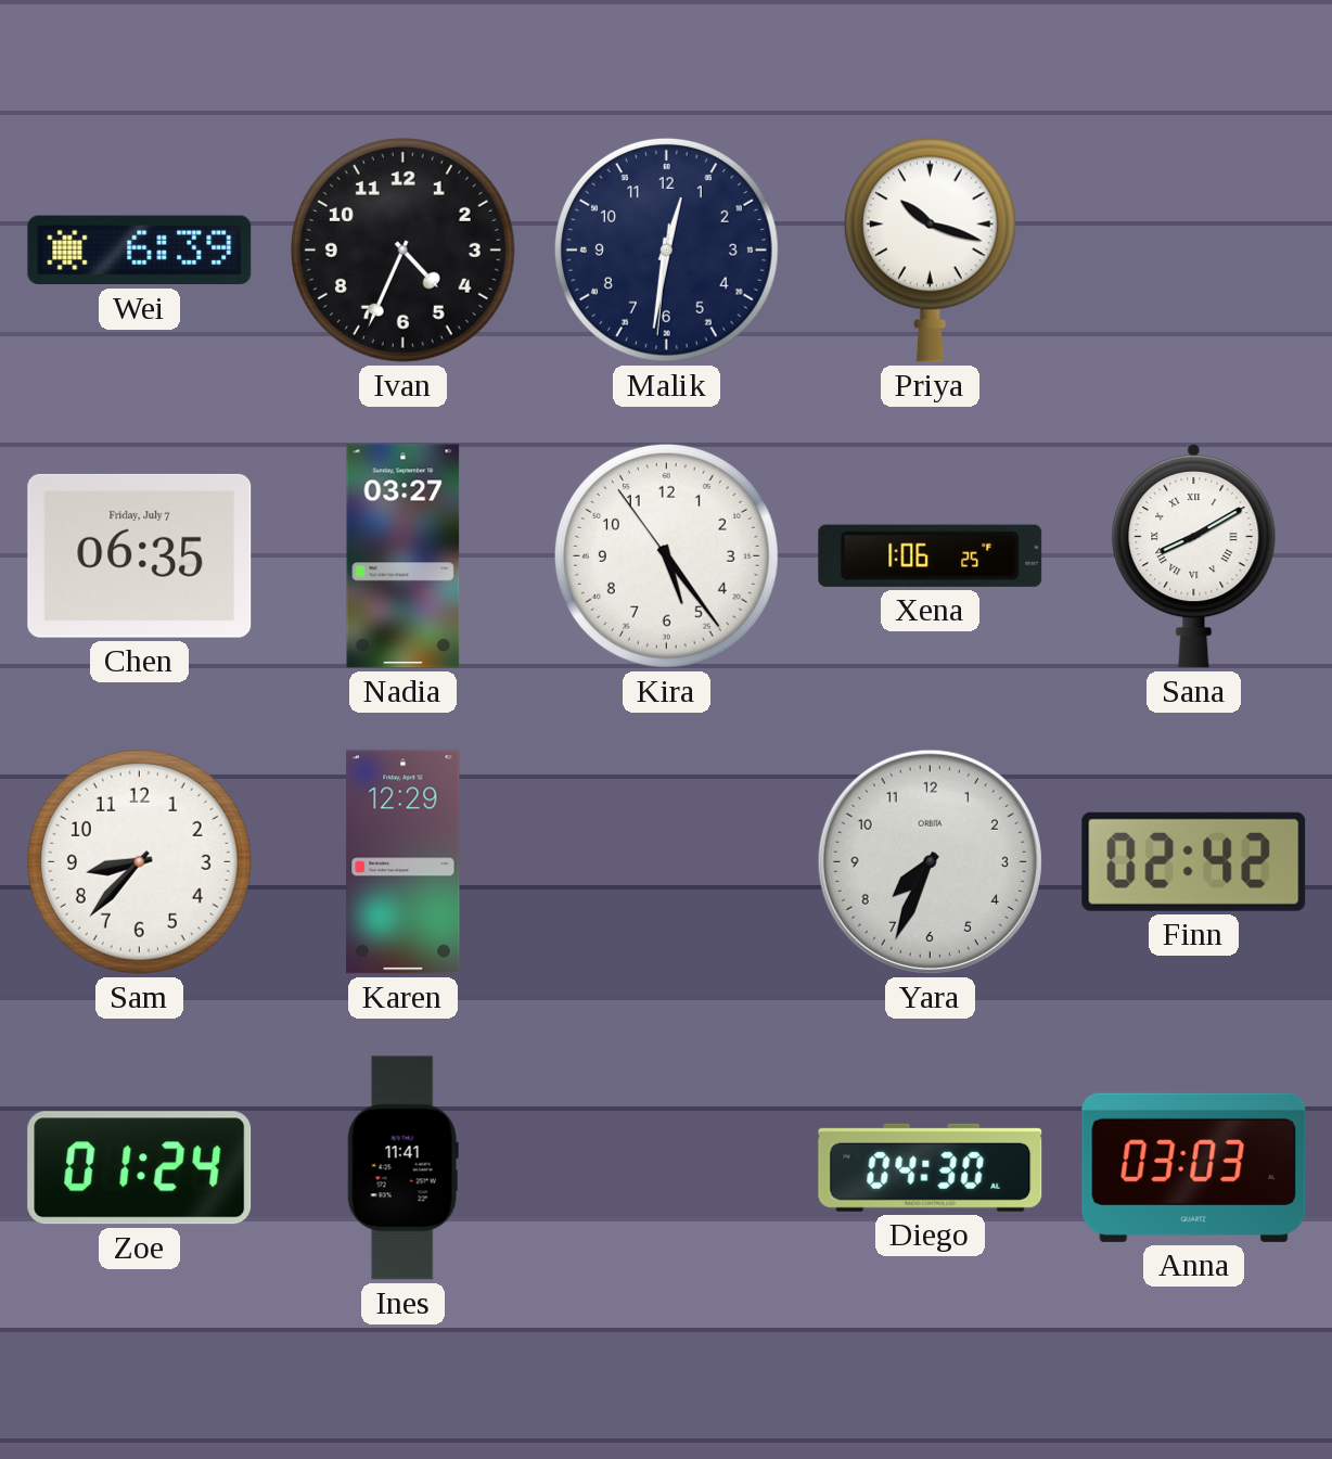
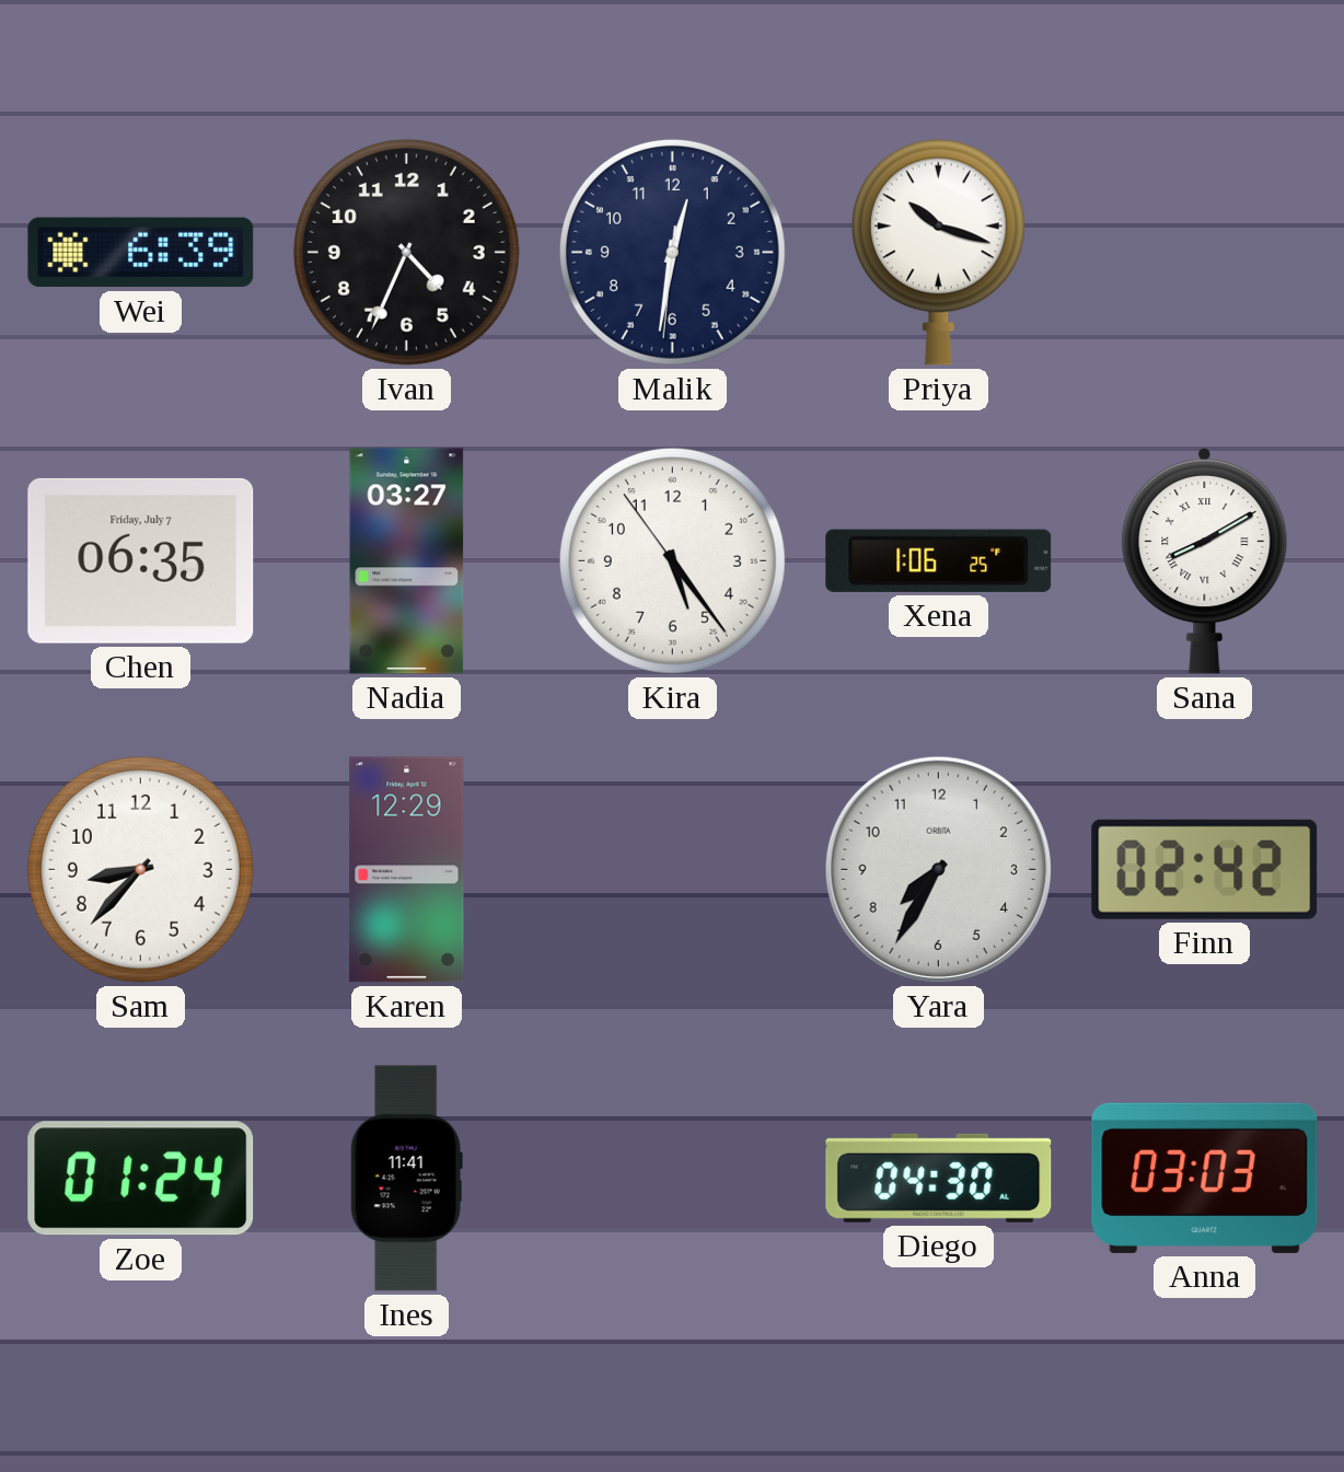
Yara: 7:34 -> 7:35 (938, 869)
